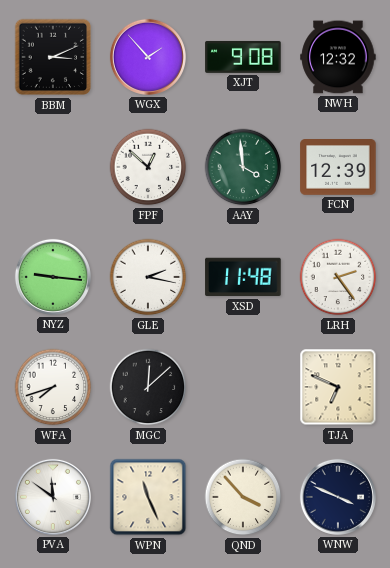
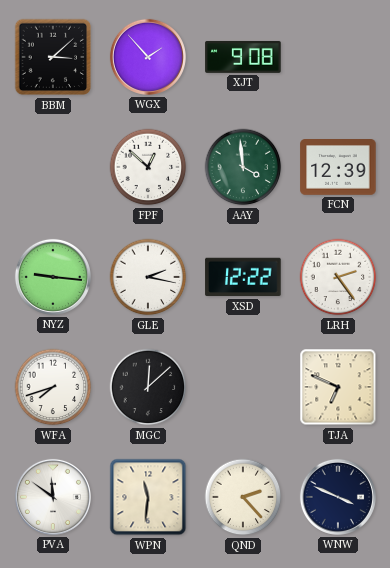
BBM: 3:11 -> 3:08 (53, 57)
NWH: 12:32 -> none (338, 57)
XSD: 11:48 -> 12:22 (243, 277)
WPN: 11:26 -> 11:31 (148, 497)
QND: 3:53 -> 2:23 (243, 497)
